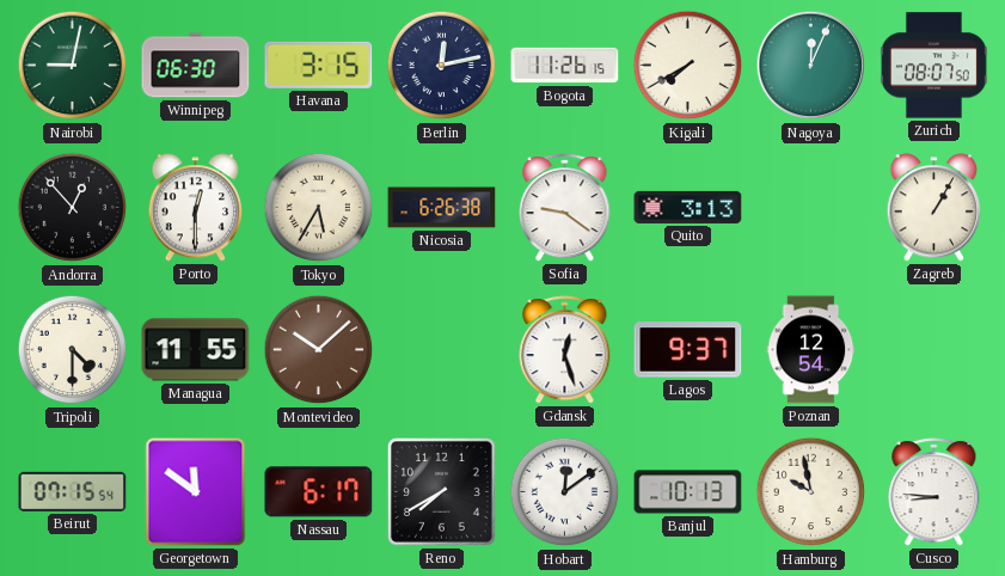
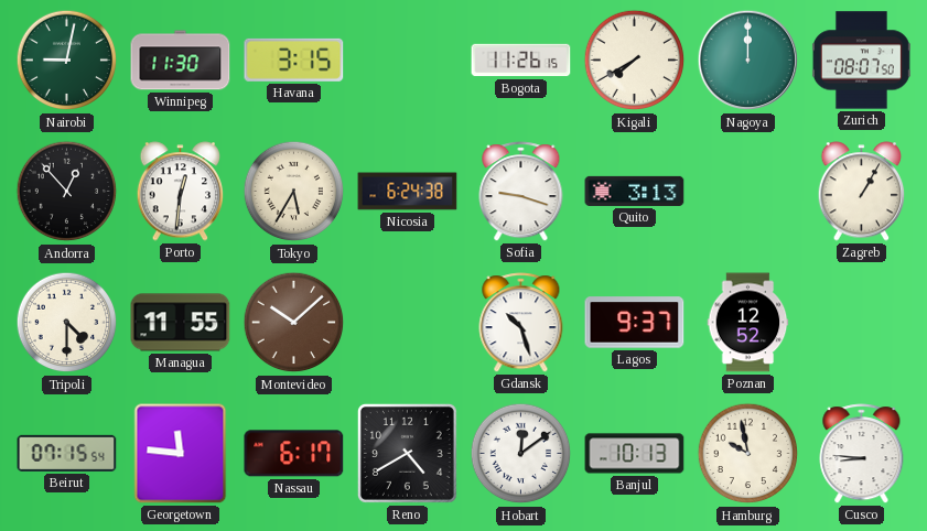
Winnipeg: 06:30 -> 11:30 (181, 61)
Berlin: 12:13 -> none (442, 66)
Nagoya: 12:04 -> 12:00 (748, 61)
Porto: 12:30 -> 12:31 (181, 192)
Nicosia: 6:26 -> 6:24 (408, 192)
Sofia: 9:21 -> 9:18 (521, 192)
Gdansk: 12:27 -> 10:27 (521, 323)
Poznan: 12:54 -> 12:52 (748, 323)
Georgetown: 11:51 -> 11:46 (181, 454)
Reno: 7:40 -> 4:40 (407, 453)
